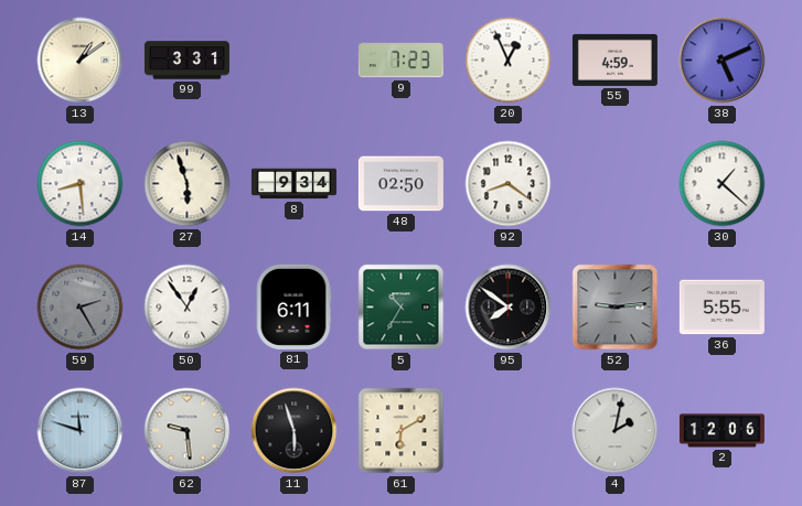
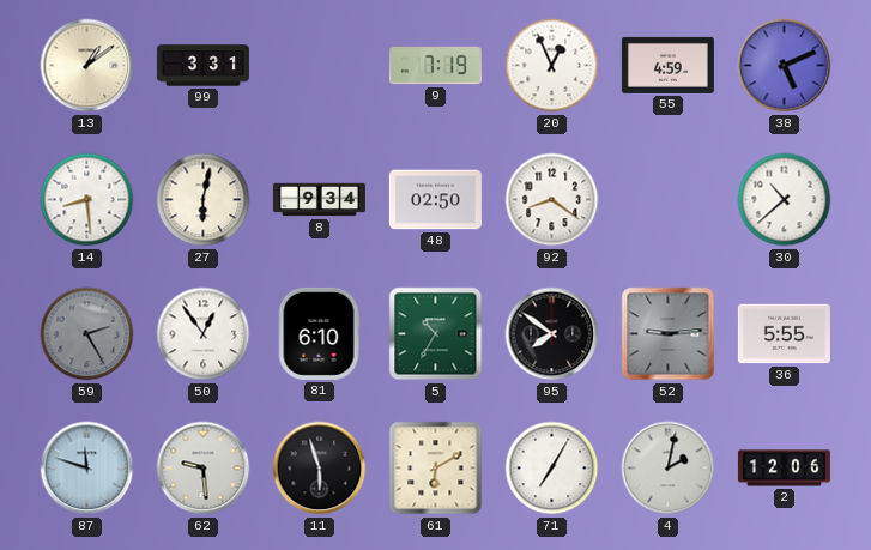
9: 7:23 -> 7:19 (435, 66)
27: 5:57 -> 6:02 (204, 200)
30: 1:22 -> 10:38 (785, 200)
81: 6:11 -> 6:10 (319, 333)
71: none -> 7:05 (552, 469)
